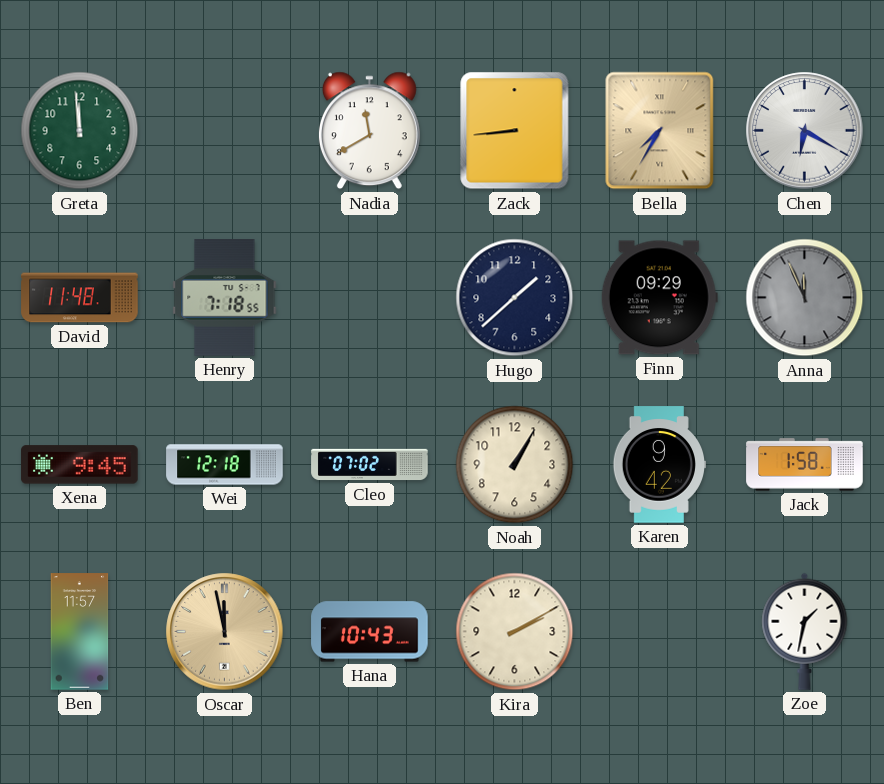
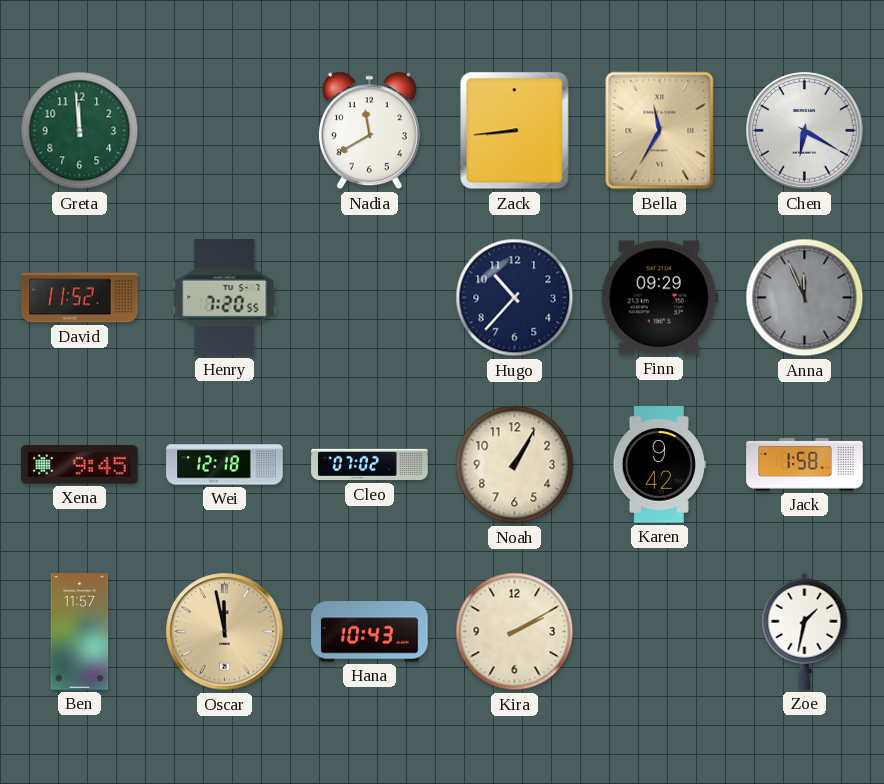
Bella: 7:35 -> 11:35 (660, 131)
David: 11:48 -> 11:52 (80, 298)
Henry: 7:18 -> 7:20 (225, 298)
Hugo: 1:38 -> 10:37 (515, 298)
